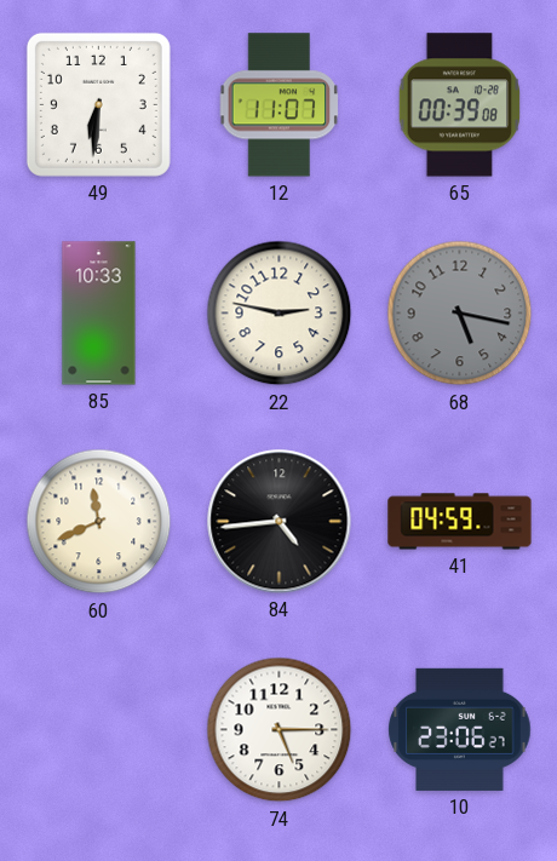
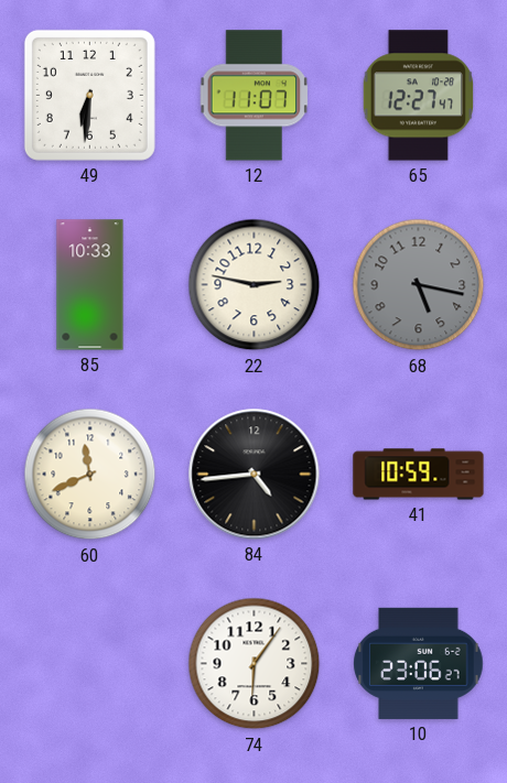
65: 00:39 -> 12:27 (419, 96)
41: 04:59 -> 10:59 (419, 475)
74: 5:15 -> 6:06 (255, 664)
